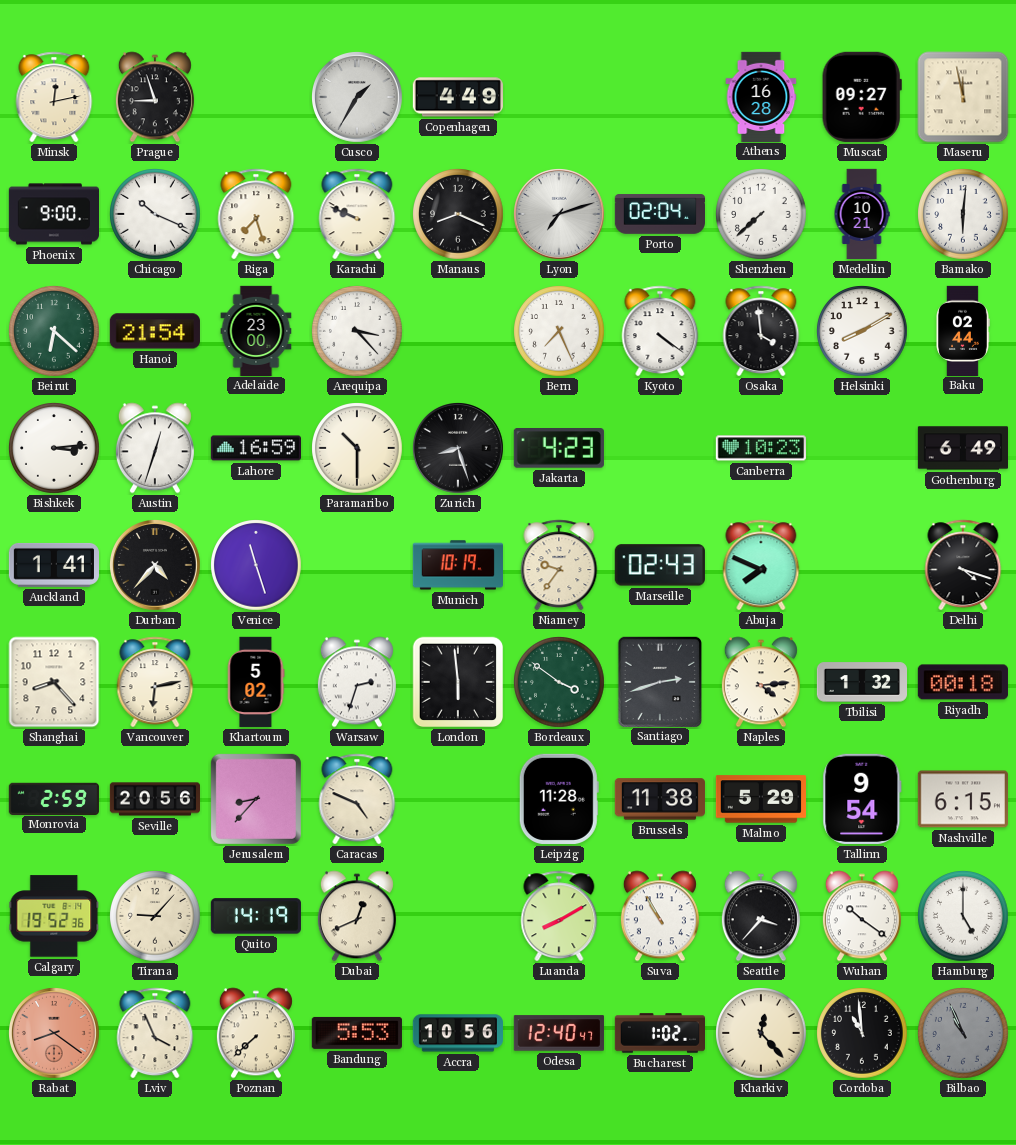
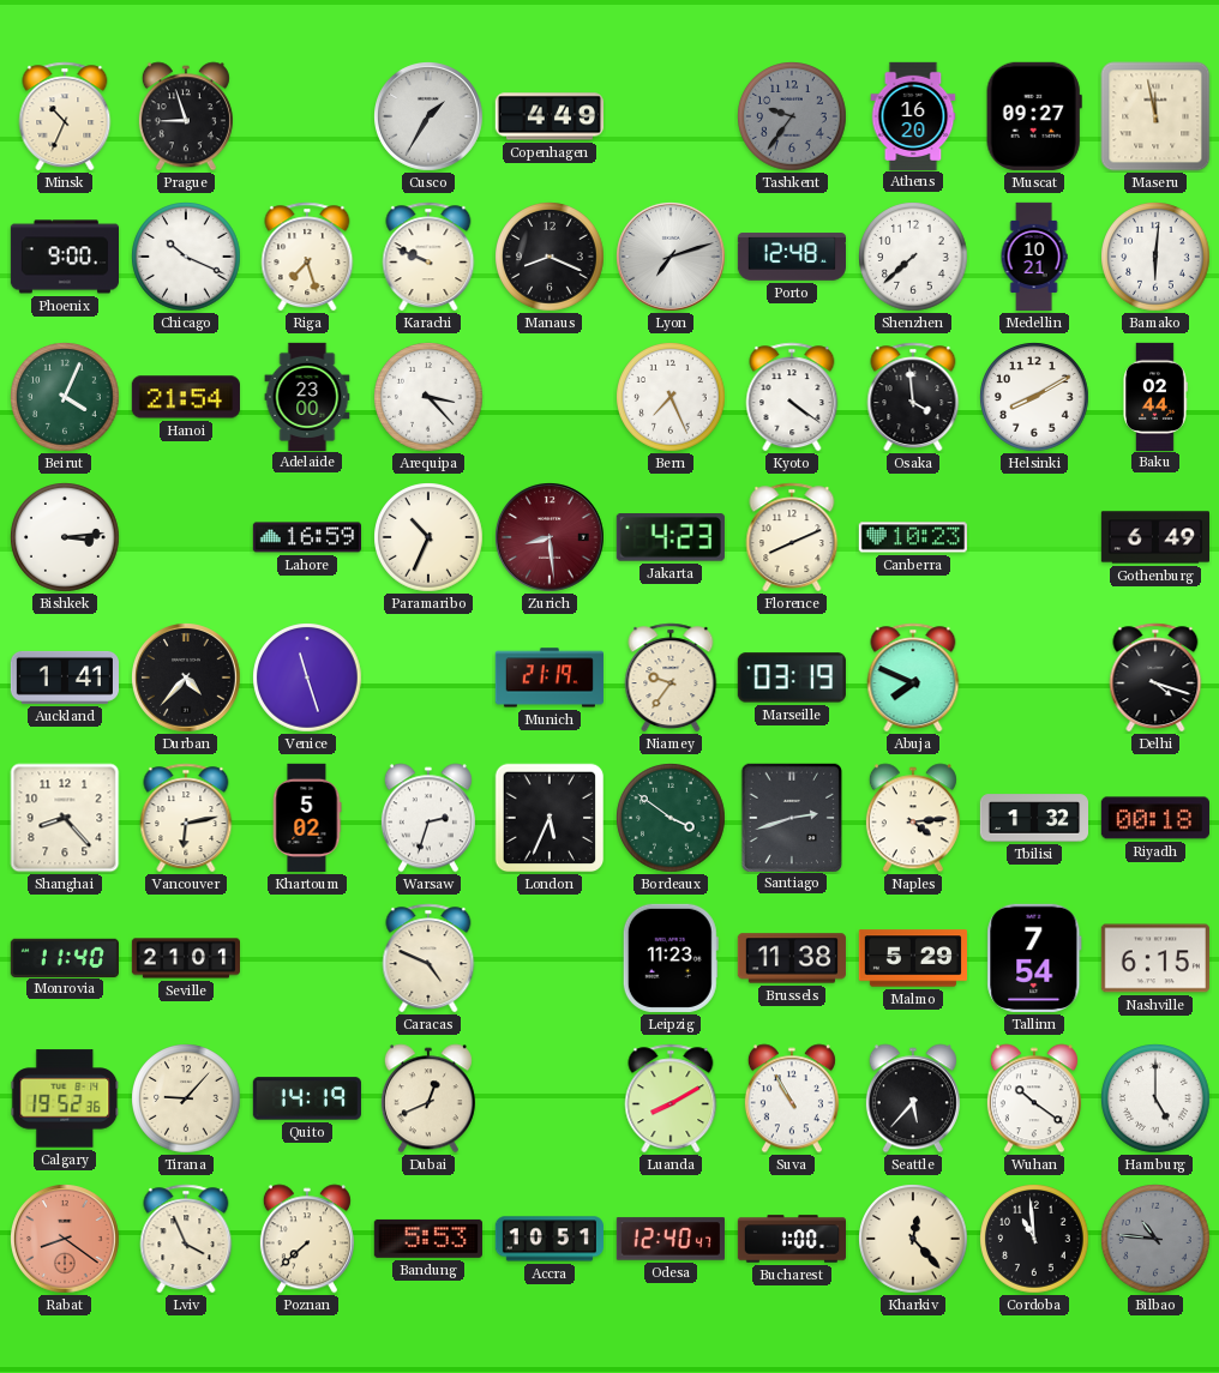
Minsk: 12:13 -> 10:34 (65, 116)
Tashkent: none -> 9:36 (792, 116)
Athens: 16:28 -> 16:20 (913, 115)
Porto: 02:04 -> 12:48 (791, 257)
Beirut: 6:22 -> 4:04 (65, 397)
Austin: 12:33 -> none (155, 448)
Paramaribo: 10:30 -> 10:34 (428, 537)
Zurich: 8:27 -> 8:29 (551, 538)
Zurich dial: black -> burgundy (551, 538)
Florence: none -> 8:11 (792, 537)
Munich: 10:19 -> 21:19 (550, 678)
Marseille: 02:43 -> 03:19 (792, 678)
London: 5:59 -> 5:34 (550, 818)
Monrovia: 2:59 -> 11:40 (65, 957)
Seville: 20:56 -> 21:01 (185, 958)
Jerusalem: 8:37 -> none (256, 799)
Leipzig: 11:28 -> 11:23 (671, 958)
Tallinn: 9:54 -> 7:54 (1034, 958)
Seattle: 3:37 -> 5:37 (913, 1098)
Accra: 10:56 -> 10:51 (550, 1239)
Bucharest: 1:02 -> 1:00 (791, 1239)
Bilbao: 10:56 -> 10:46 (1155, 1239)
